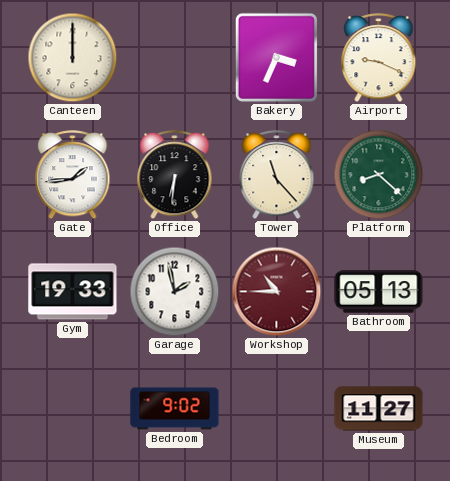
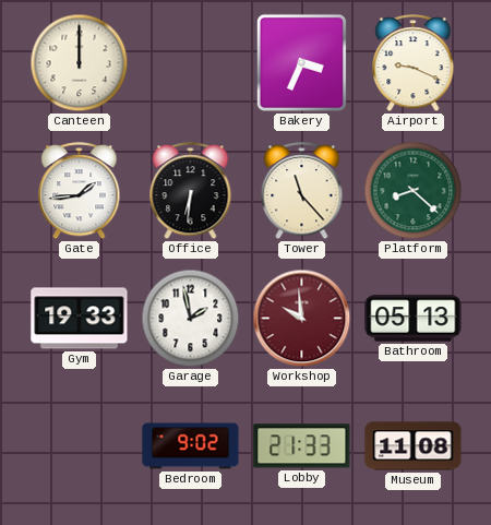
Workshop: 10:45 -> 9:59 (302, 319)
Lobby: none -> 21:33 (302, 446)
Museum: 11:27 -> 11:08 (414, 446)
